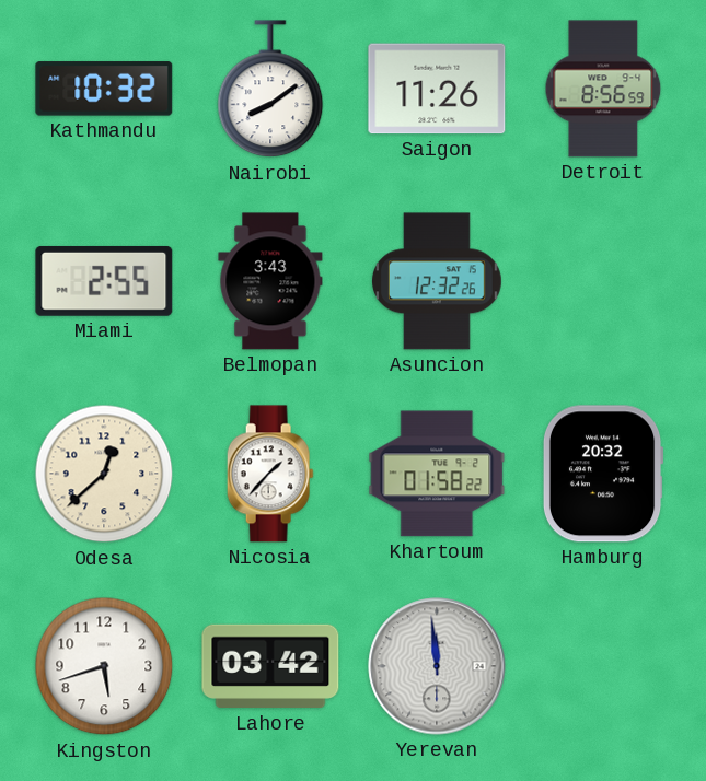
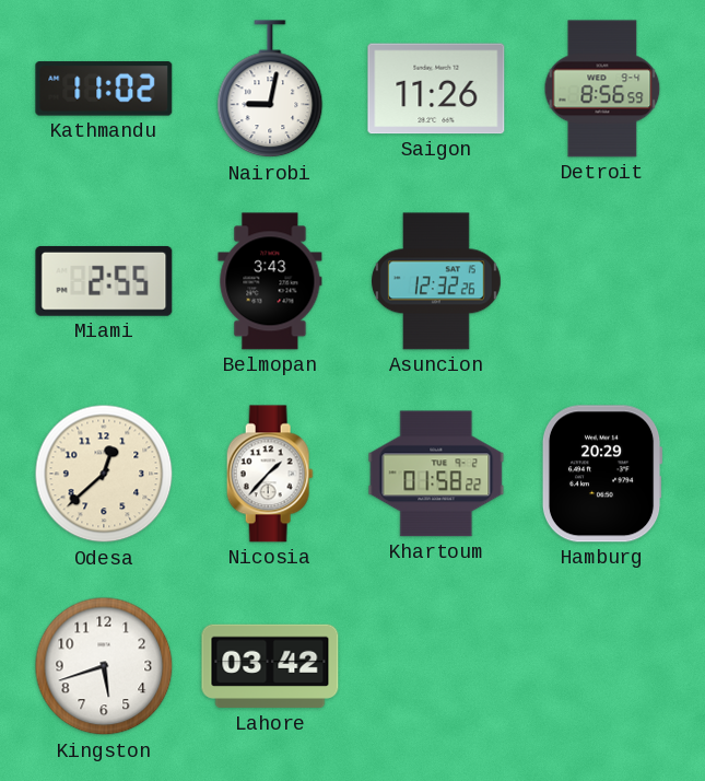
Kathmandu: 10:32 -> 11:02 (104, 89)
Nairobi: 8:09 -> 9:02 (270, 90)
Hamburg: 20:32 -> 20:29 (602, 474)
Yerevan: 11:59 -> none (437, 666)
